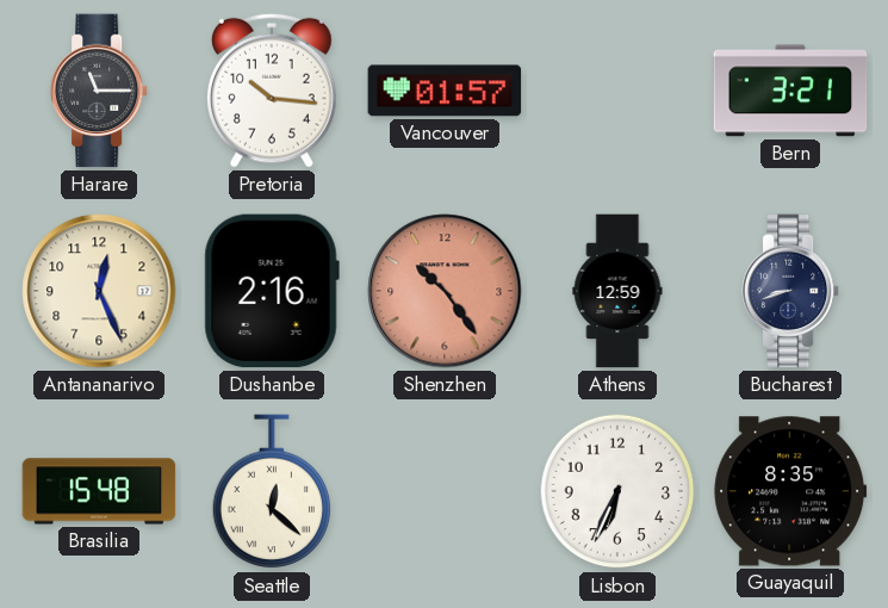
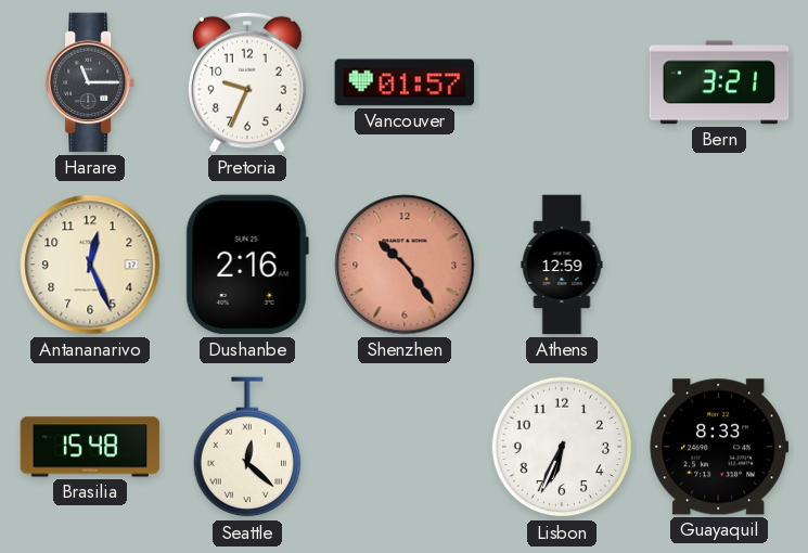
Pretoria: 10:16 -> 9:34 (248, 82)
Bucharest: 8:42 -> none (791, 291)
Guayaquil: 8:35 -> 8:33 (719, 447)
